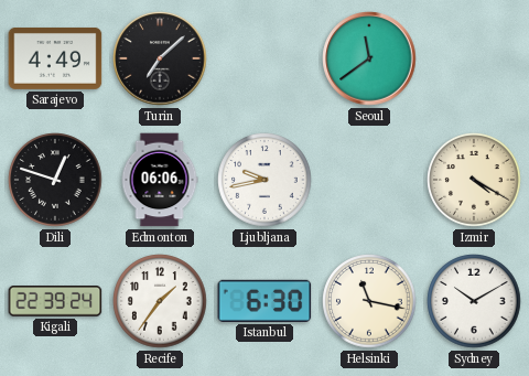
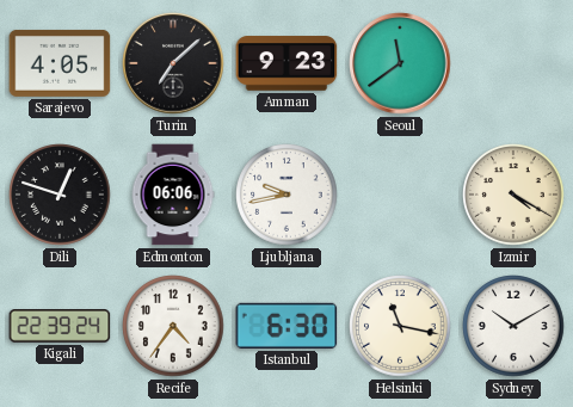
Sarajevo: 4:49 -> 4:05 (60, 63)
Amman: none -> 9:23 (286, 63)
Recife: 1:36 -> 4:36 (173, 326)
